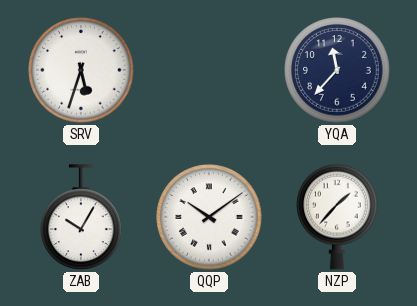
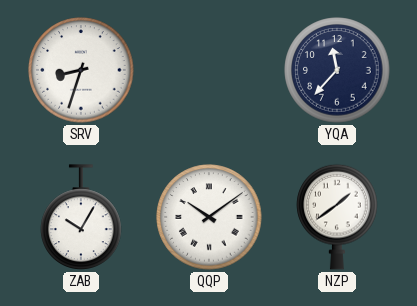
SRV: 5:33 -> 8:33 (81, 70)
NZP: 1:37 -> 1:39 (337, 217)
